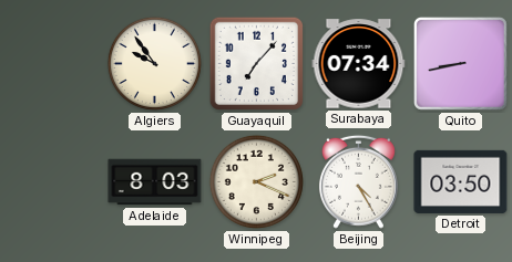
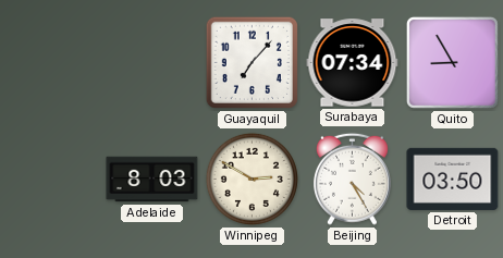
Algiers: 9:54 -> none (154, 63)
Quito: 8:43 -> 8:55 (452, 62)
Winnipeg: 2:19 -> 2:50 (251, 179)
